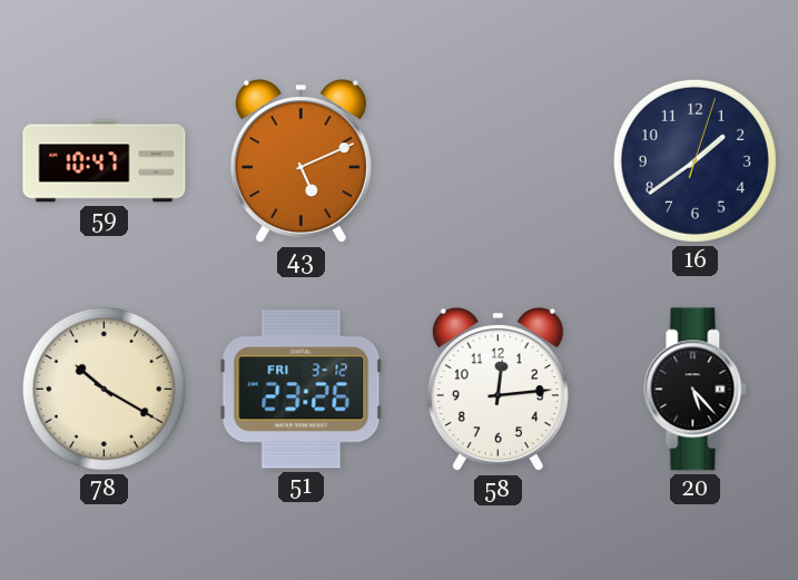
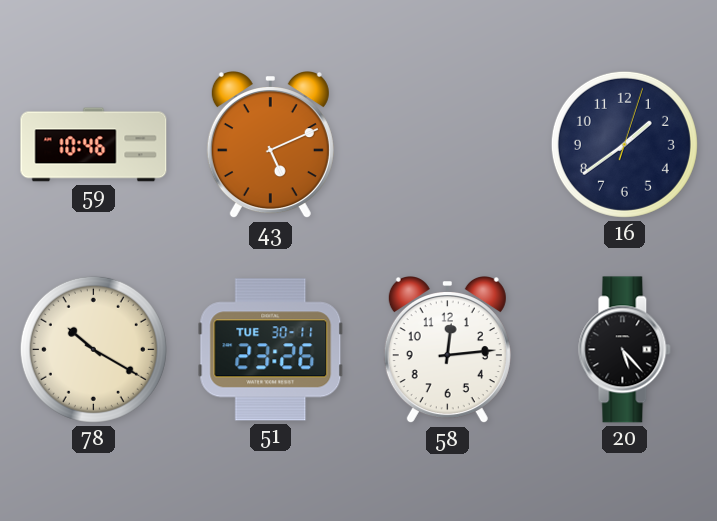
59: 10:47 -> 10:46 (94, 145)
51 date: FRI 3-12 -> TUE 30-11 (271, 350)
